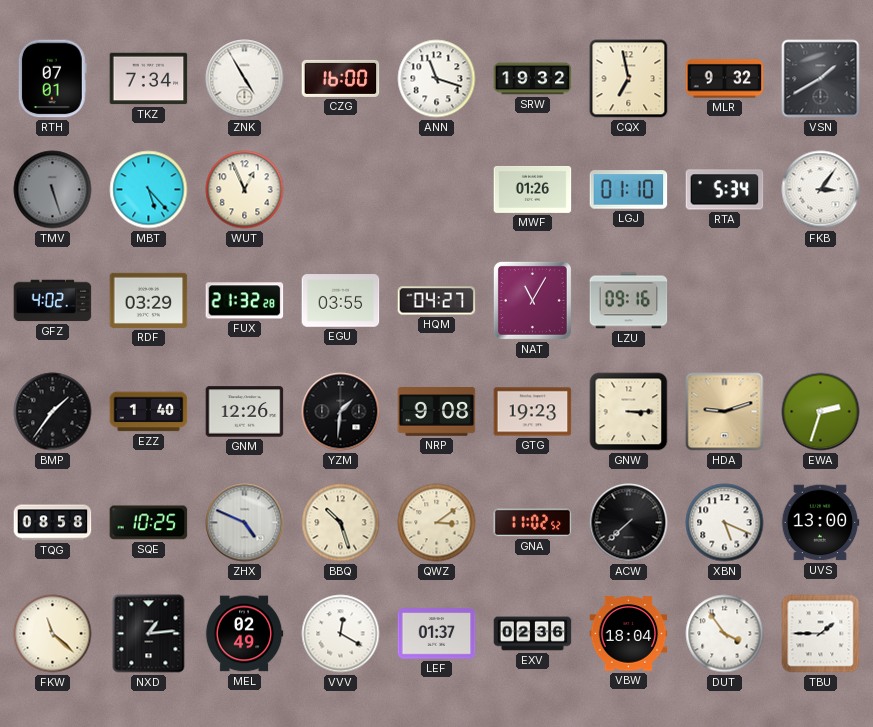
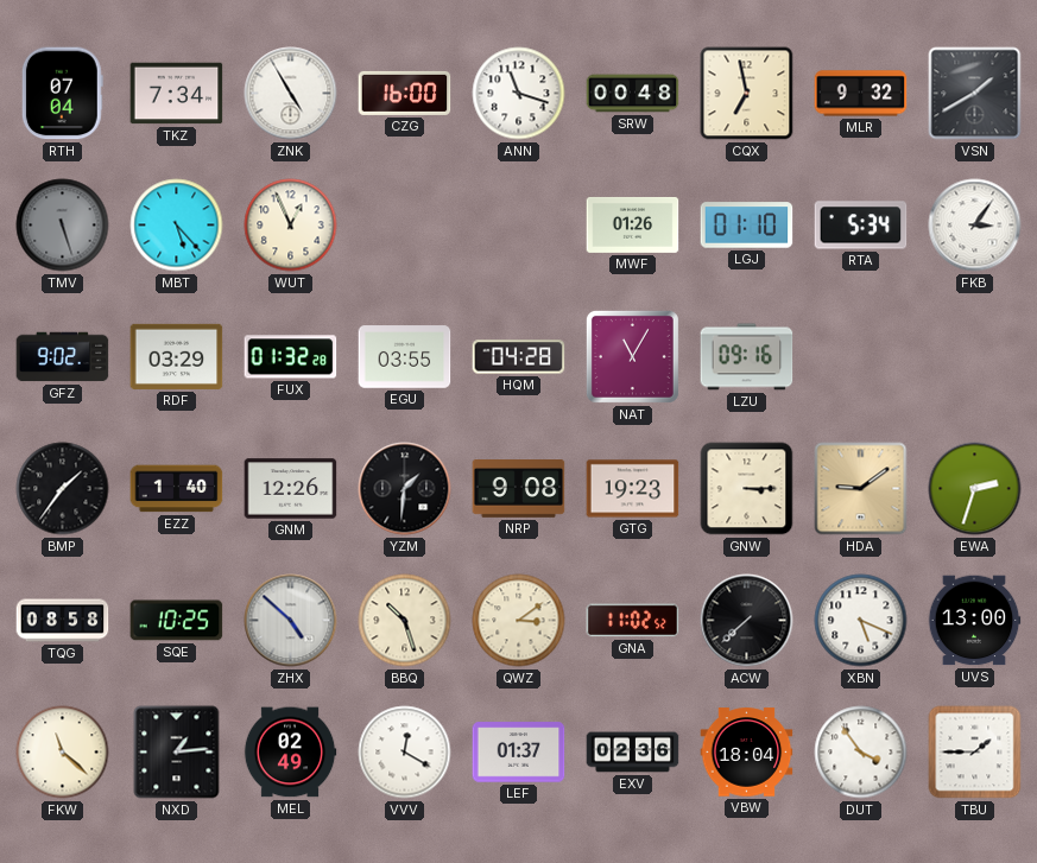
RTH: 07:01 -> 07:04 (62, 94)
SRW: 19:32 -> 00:48 (633, 94)
GFZ: 4:02 -> 9:02 (63, 357)
FUX: 21:32 -> 01:32 (291, 357)
HQM: 04:27 -> 04:28 (519, 357)
HDA: 9:12 -> 9:09 (861, 489)
ZHX: 4:49 -> 4:52 (291, 621)
